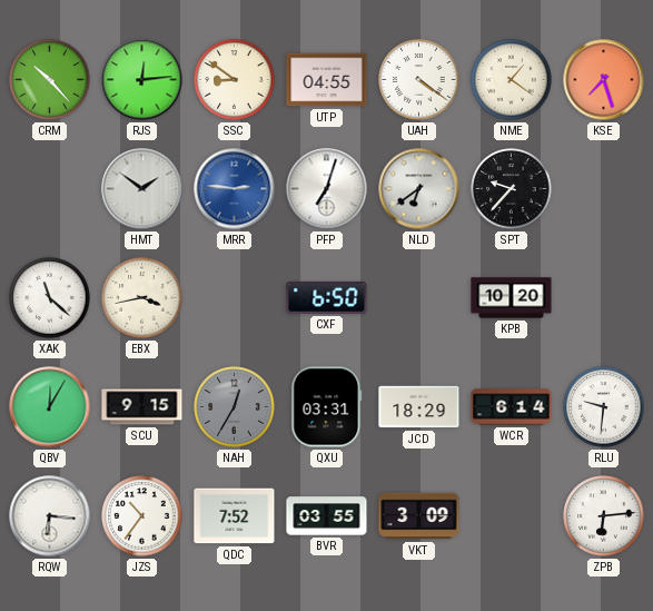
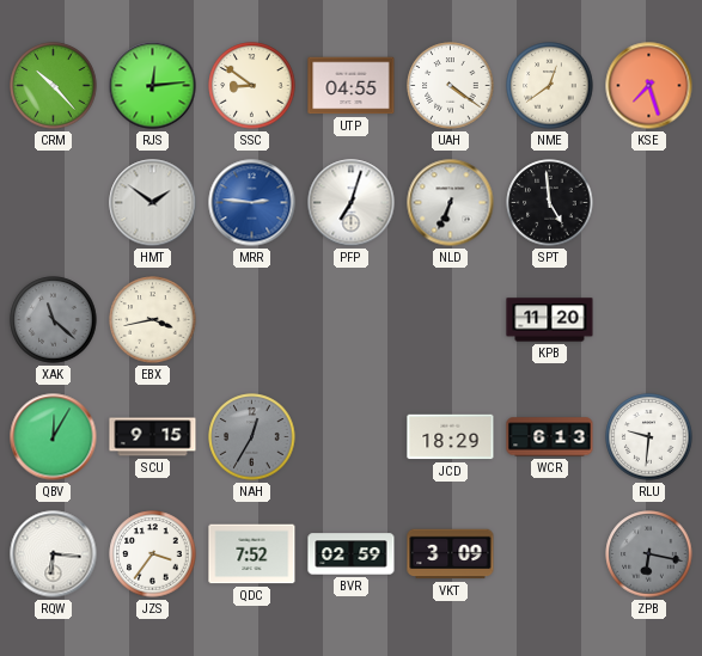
NME: 1:21 -> 12:39 (550, 86)
NLD: 6:39 -> 6:34 (451, 203)
SPT: 9:37 -> 4:59 (550, 203)
XAK dial: white -> grey (54, 320)
CXF: 6:50 -> none (327, 297)
KPB: 10:20 -> 11:20 (550, 320)
QXU: 03:31 -> none (327, 407)
WCR: 6:14 -> 6:13 (550, 437)
JZS: 10:36 -> 3:36 (153, 554)
BVR: 03:55 -> 02:59 (352, 554)
ZPB: 6:14 -> 6:17 (649, 554)
ZPB dial: white -> grey (649, 554)
